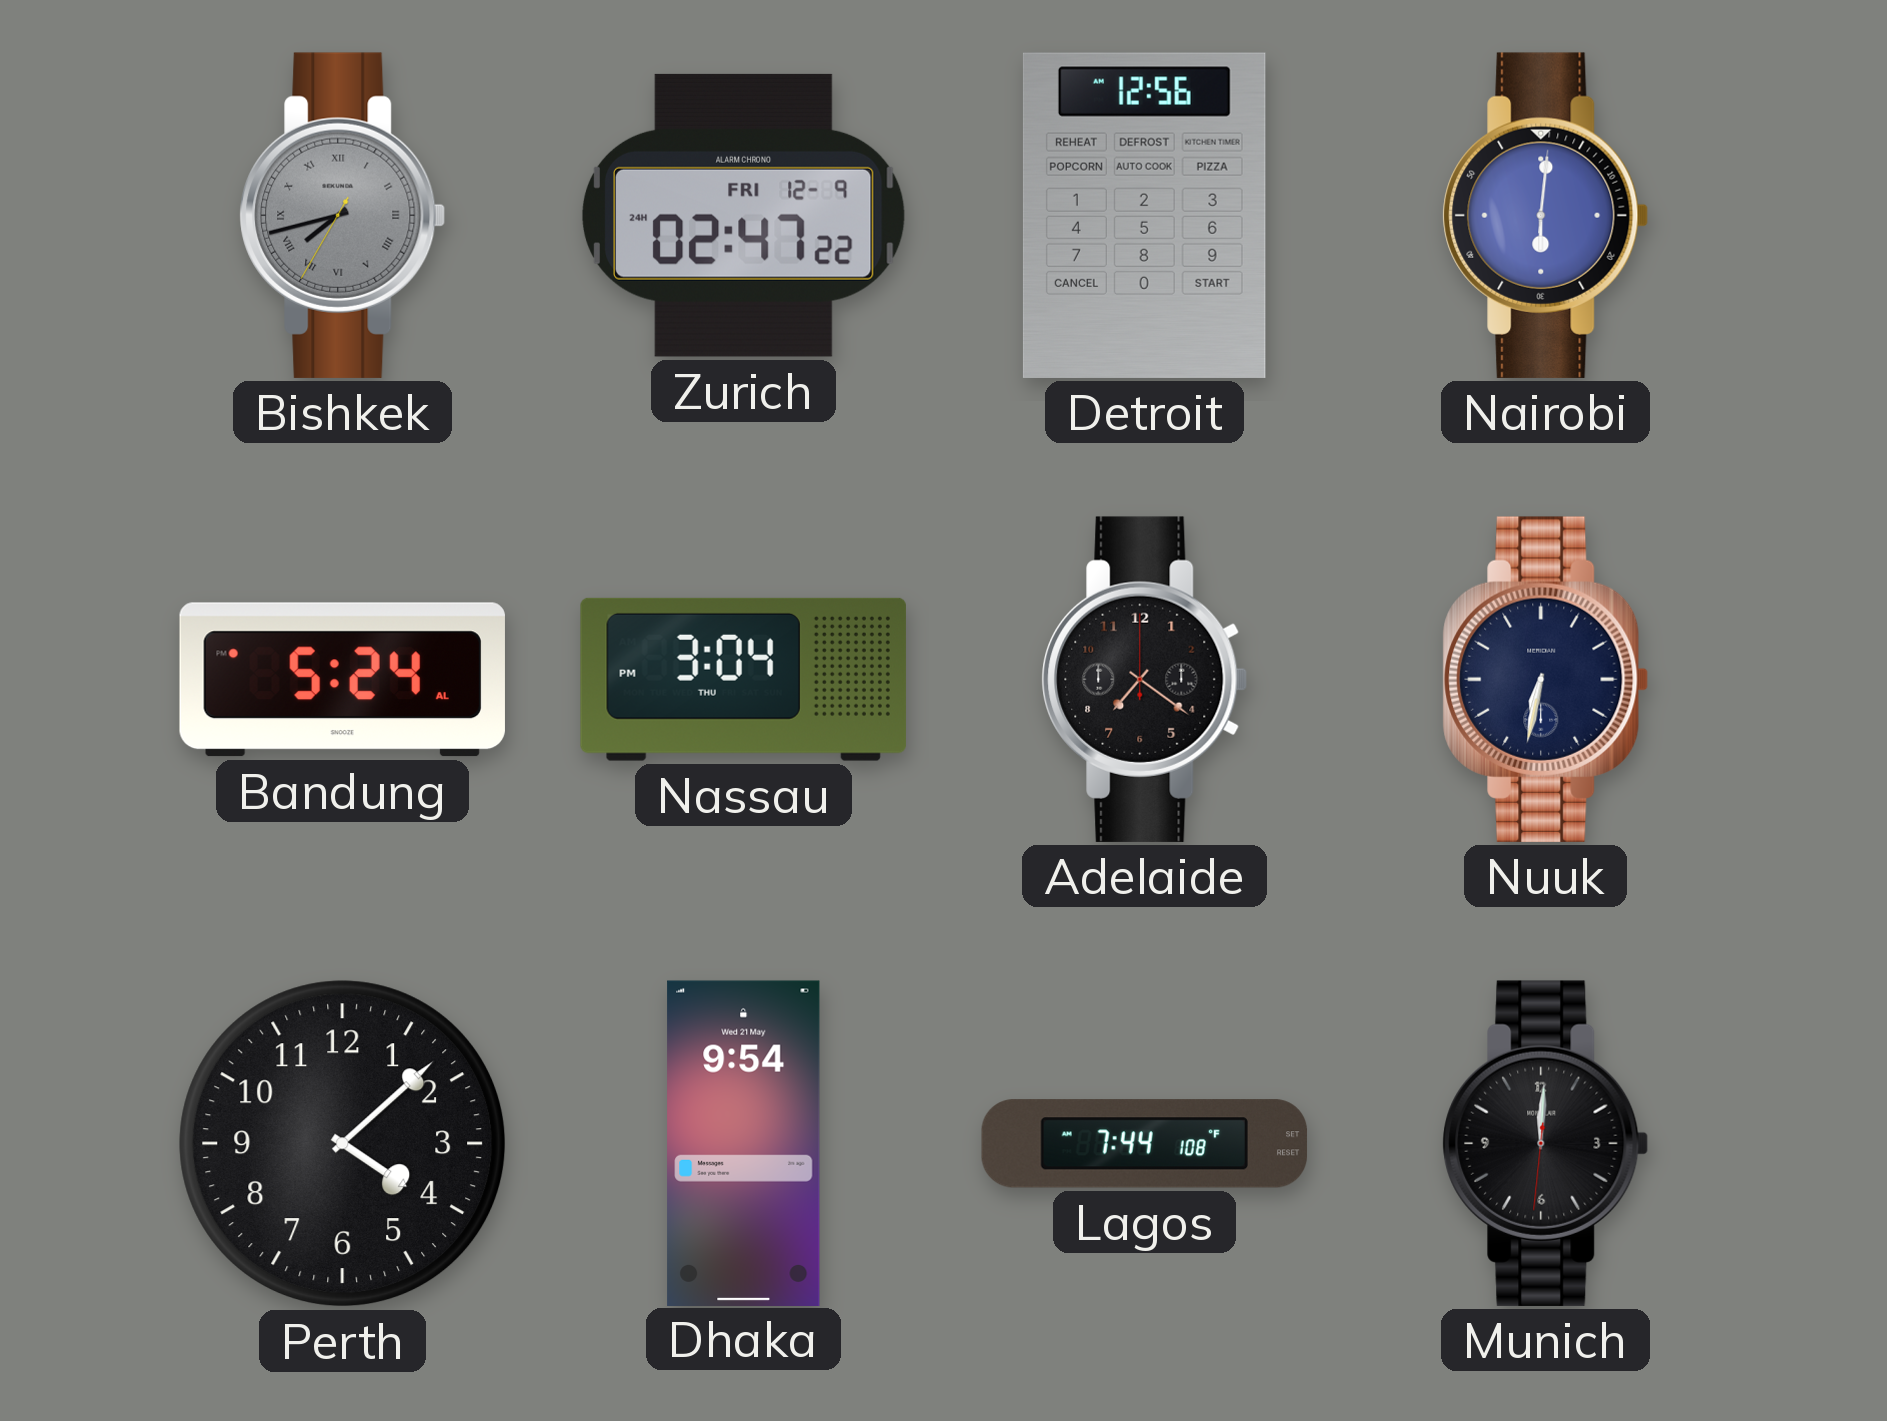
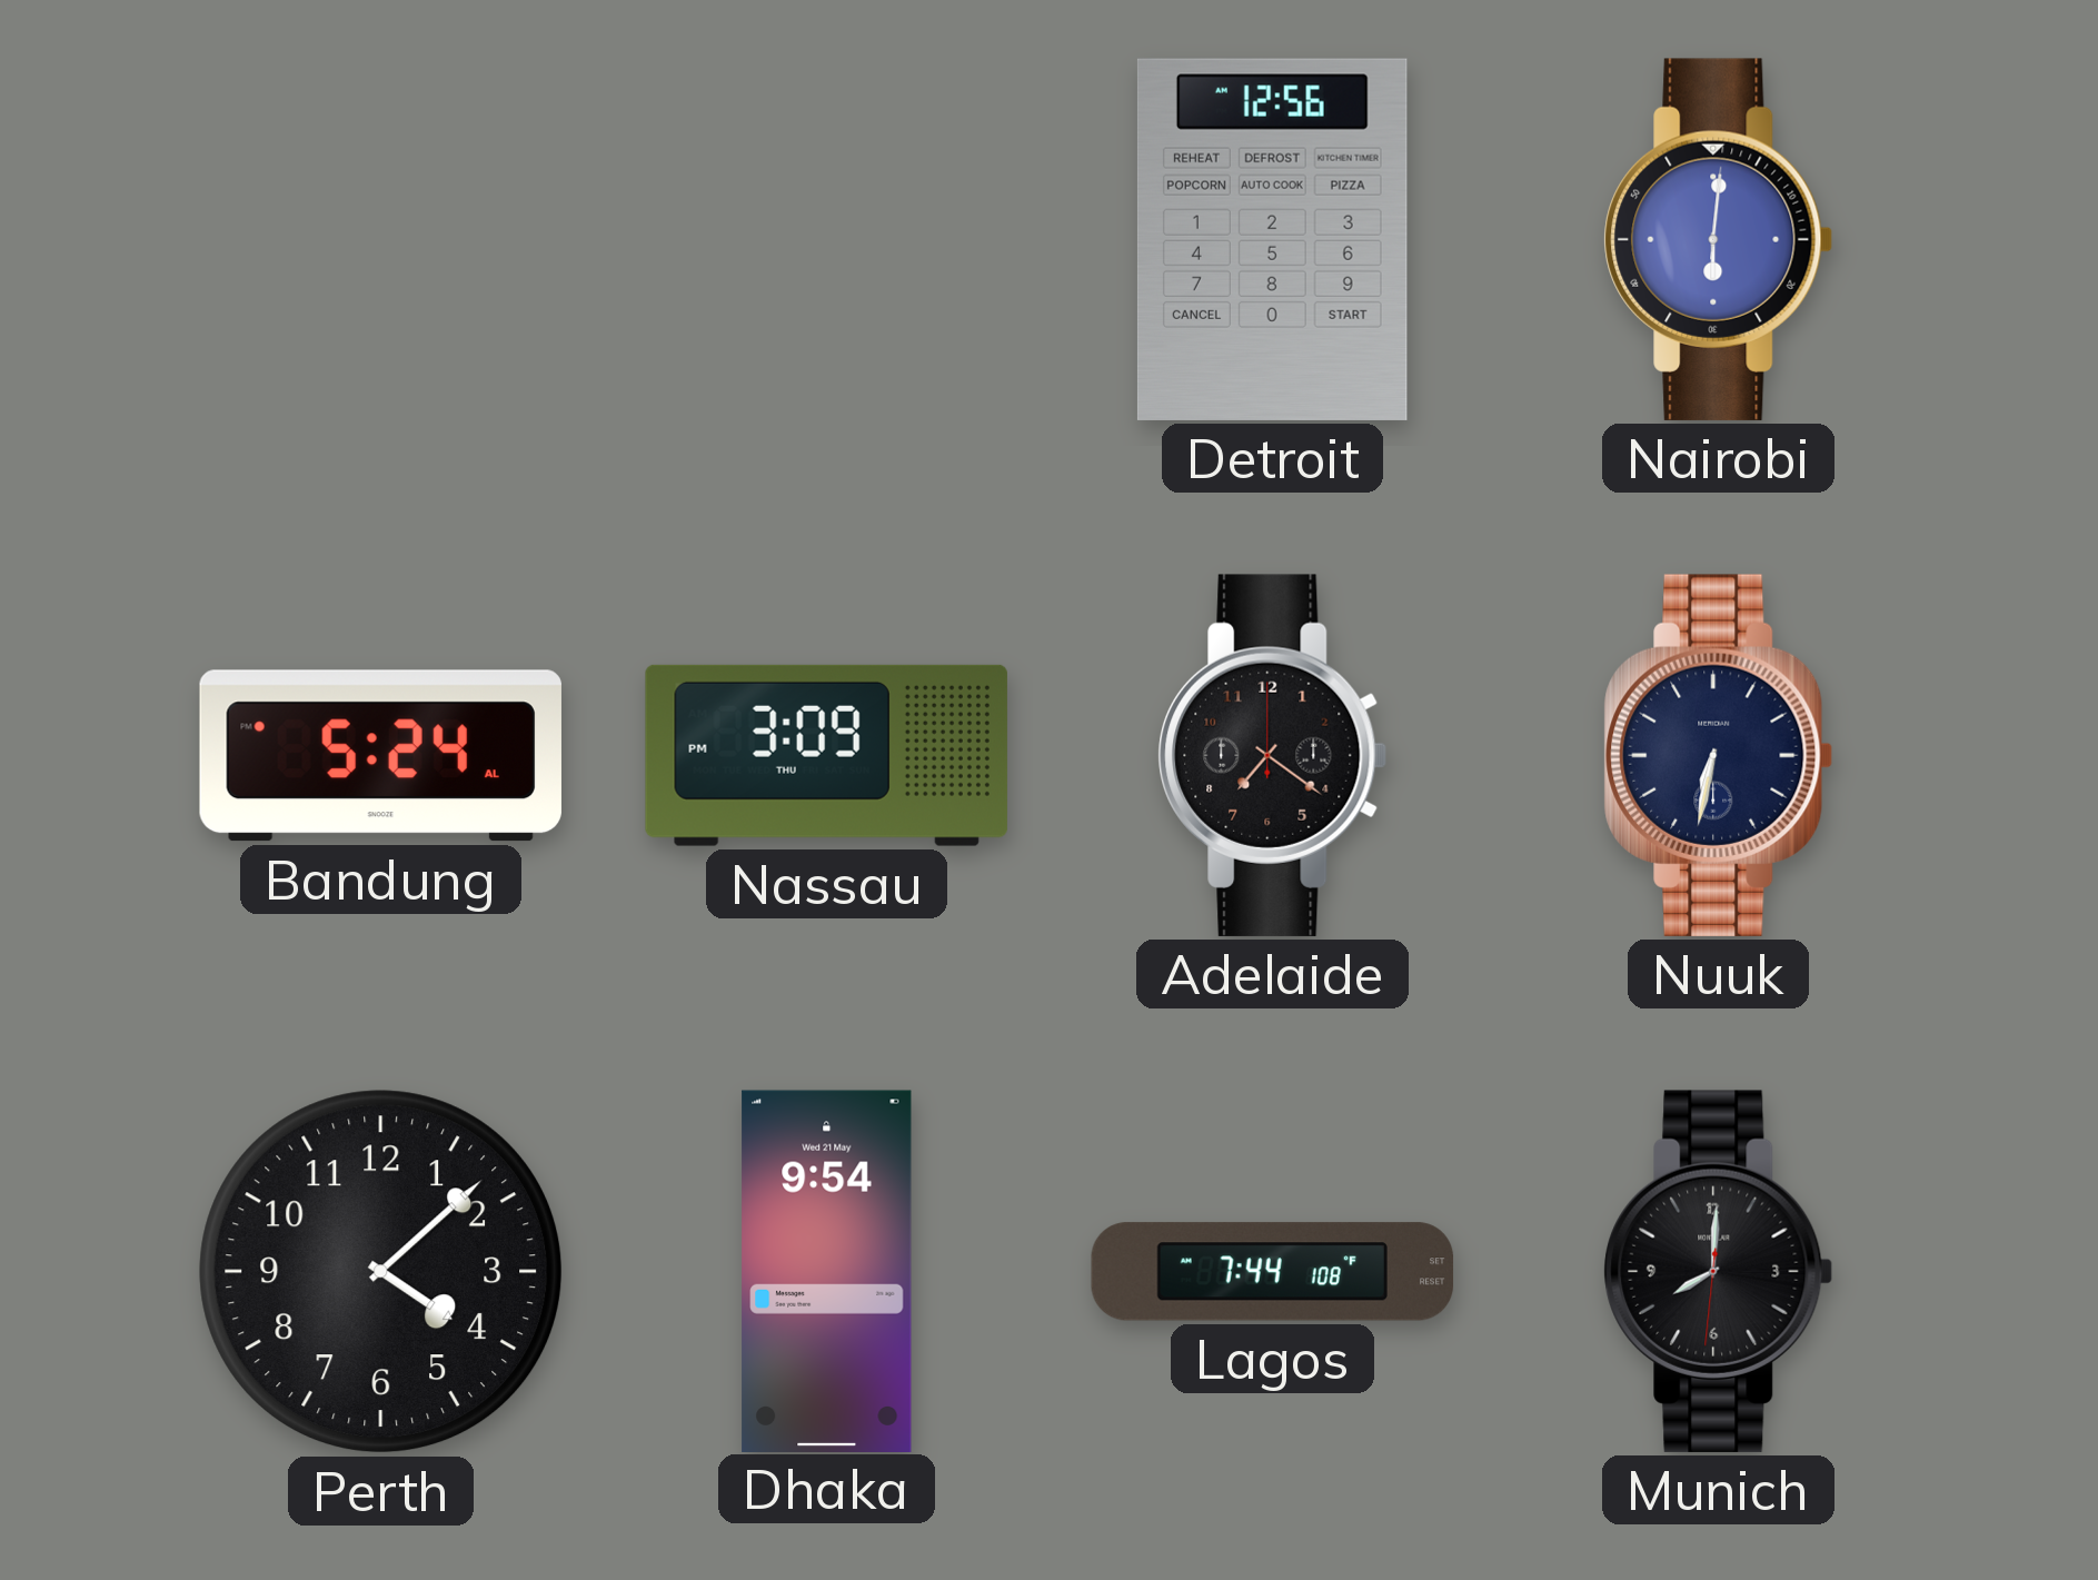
Bishkek: 7:42 -> none (343, 215)
Zurich: 02:47 -> none (743, 215)
Nassau: 3:04 -> 3:09 (826, 755)
Munich: 12:00 -> 8:00 (1719, 1271)
